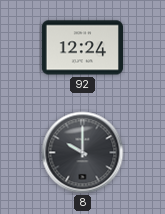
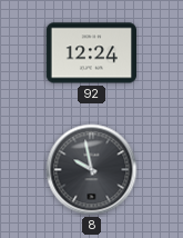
8: 10:00 -> 9:58 (92, 170)
